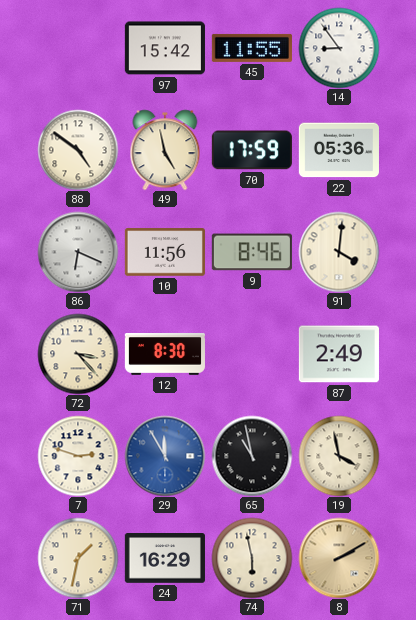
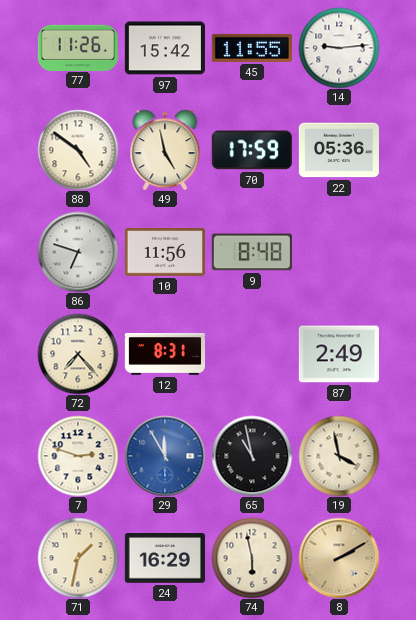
77: none -> 11:26 (78, 47)
14: 8:54 -> 9:14 (339, 48)
86: 6:19 -> 6:48 (78, 252)
9: 8:46 -> 8:48 (252, 252)
91: 4:01 -> none (339, 252)
72: 3:23 -> 7:23 (78, 354)
12: 8:30 -> 8:31 (165, 355)
